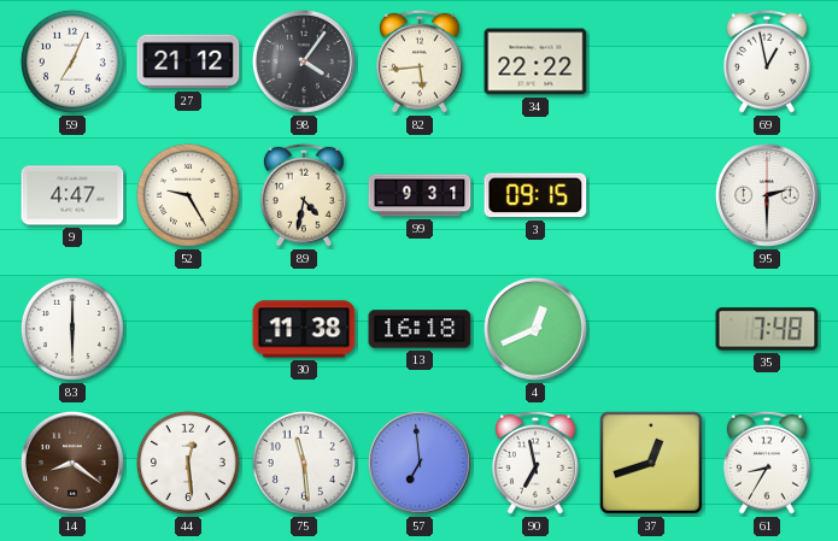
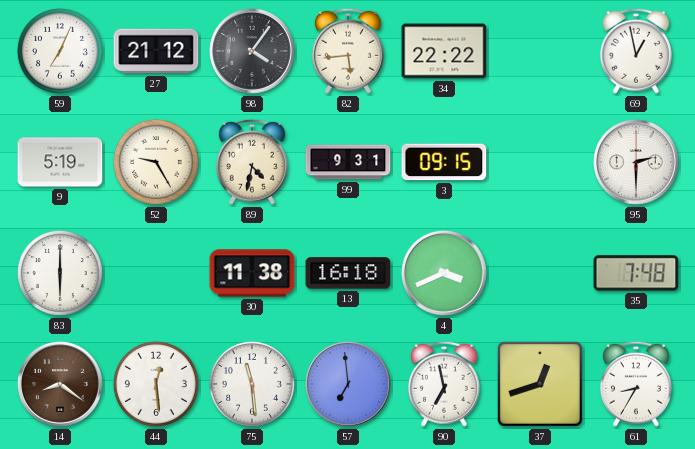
9: 4:47 -> 5:19 (60, 162)
4: 12:41 -> 3:41 (444, 273)
